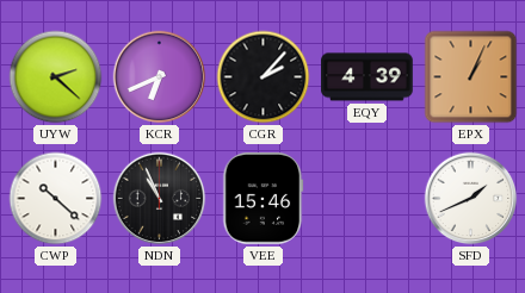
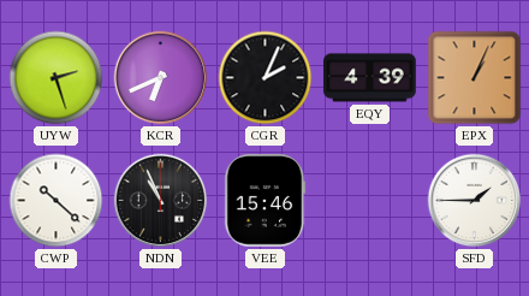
UYW: 2:22 -> 2:27 (57, 78)
CGR: 2:07 -> 2:04 (266, 78)
SFD: 1:41 -> 1:45 (475, 201)
